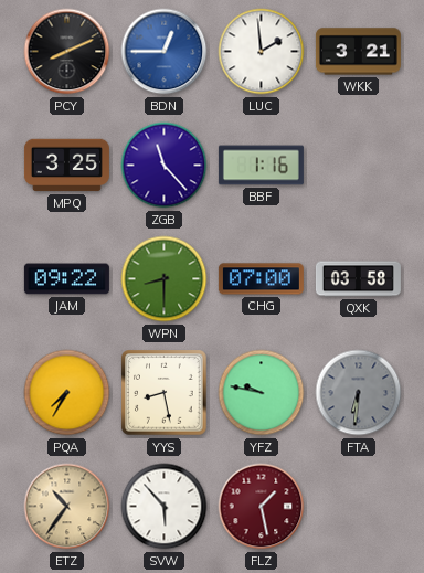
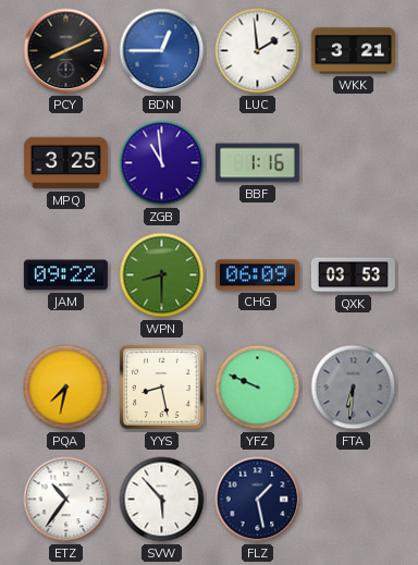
ZGB: 11:23 -> 10:59 (162, 163)
CHG: 07:00 -> 06:09 (257, 275)
QXK: 03:58 -> 03:53 (353, 275)
PQA: 7:35 -> 7:32 (66, 388)
YFZ: 9:47 -> 9:49 (258, 388)
ETZ dial: champagne -> white (66, 500)
FLZ dial: burgundy -> navy (258, 500)
